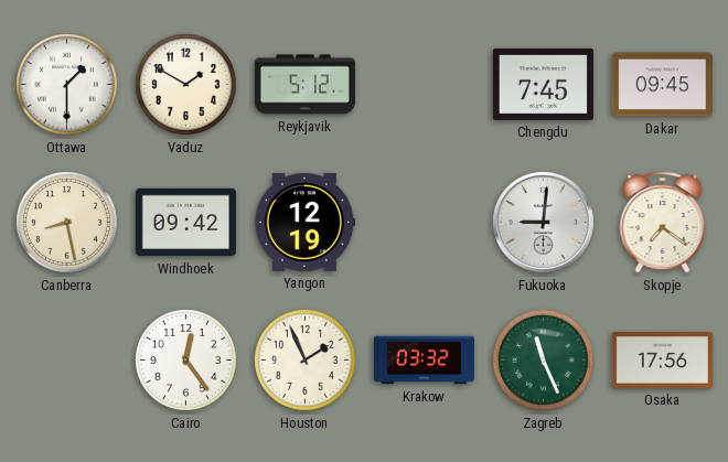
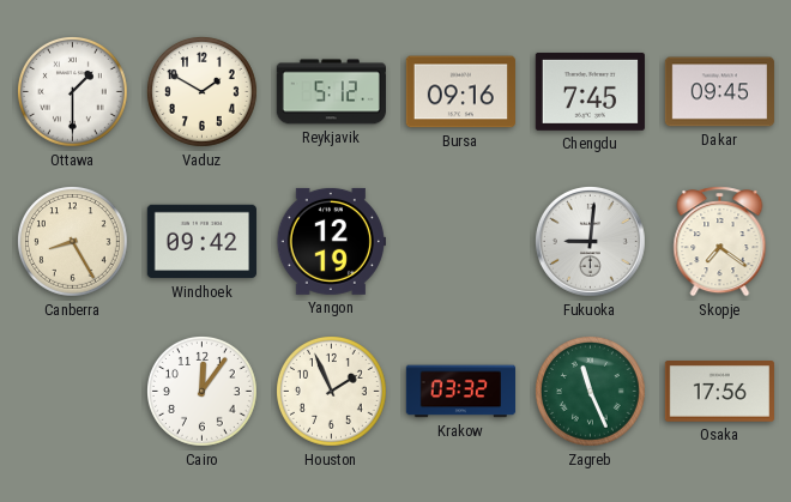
Bursa: none -> 09:16 (460, 92)
Canberra: 8:28 -> 8:25 (73, 242)
Cairo: 12:24 -> 12:06 (203, 392)
